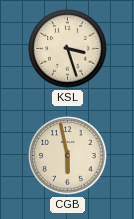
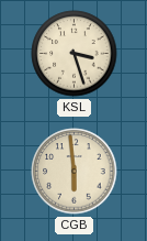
CGB: 5:58 -> 5:59 (75, 172)
